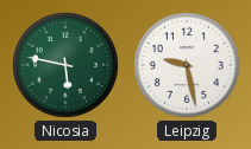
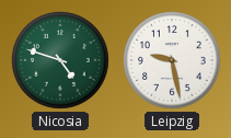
Nicosia: 5:47 -> 4:48 (61, 61)
